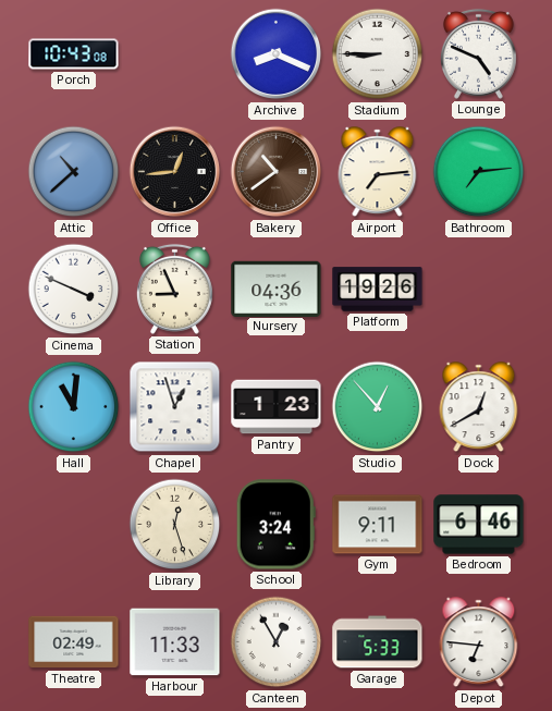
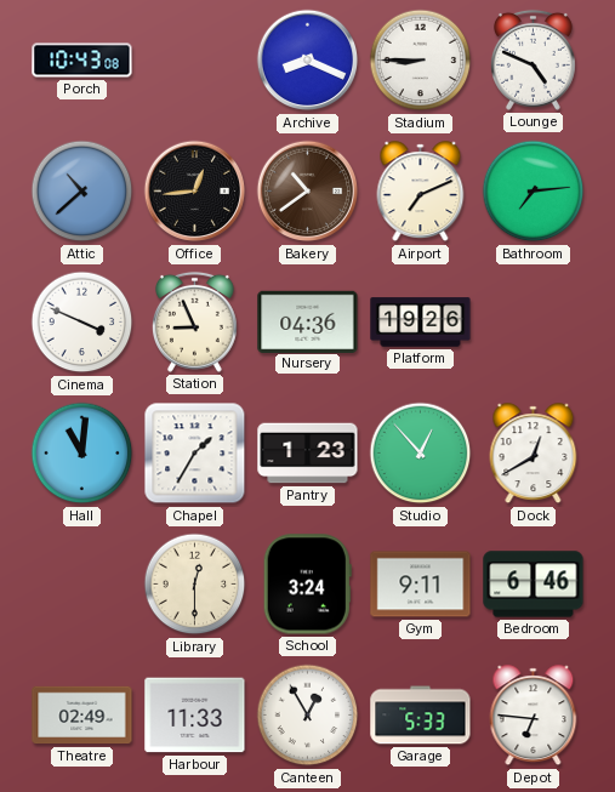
Airport: 7:14 -> 7:11 (421, 192)
Chapel: 12:57 -> 1:35 (195, 454)
Library: 12:27 -> 12:30 (195, 585)
